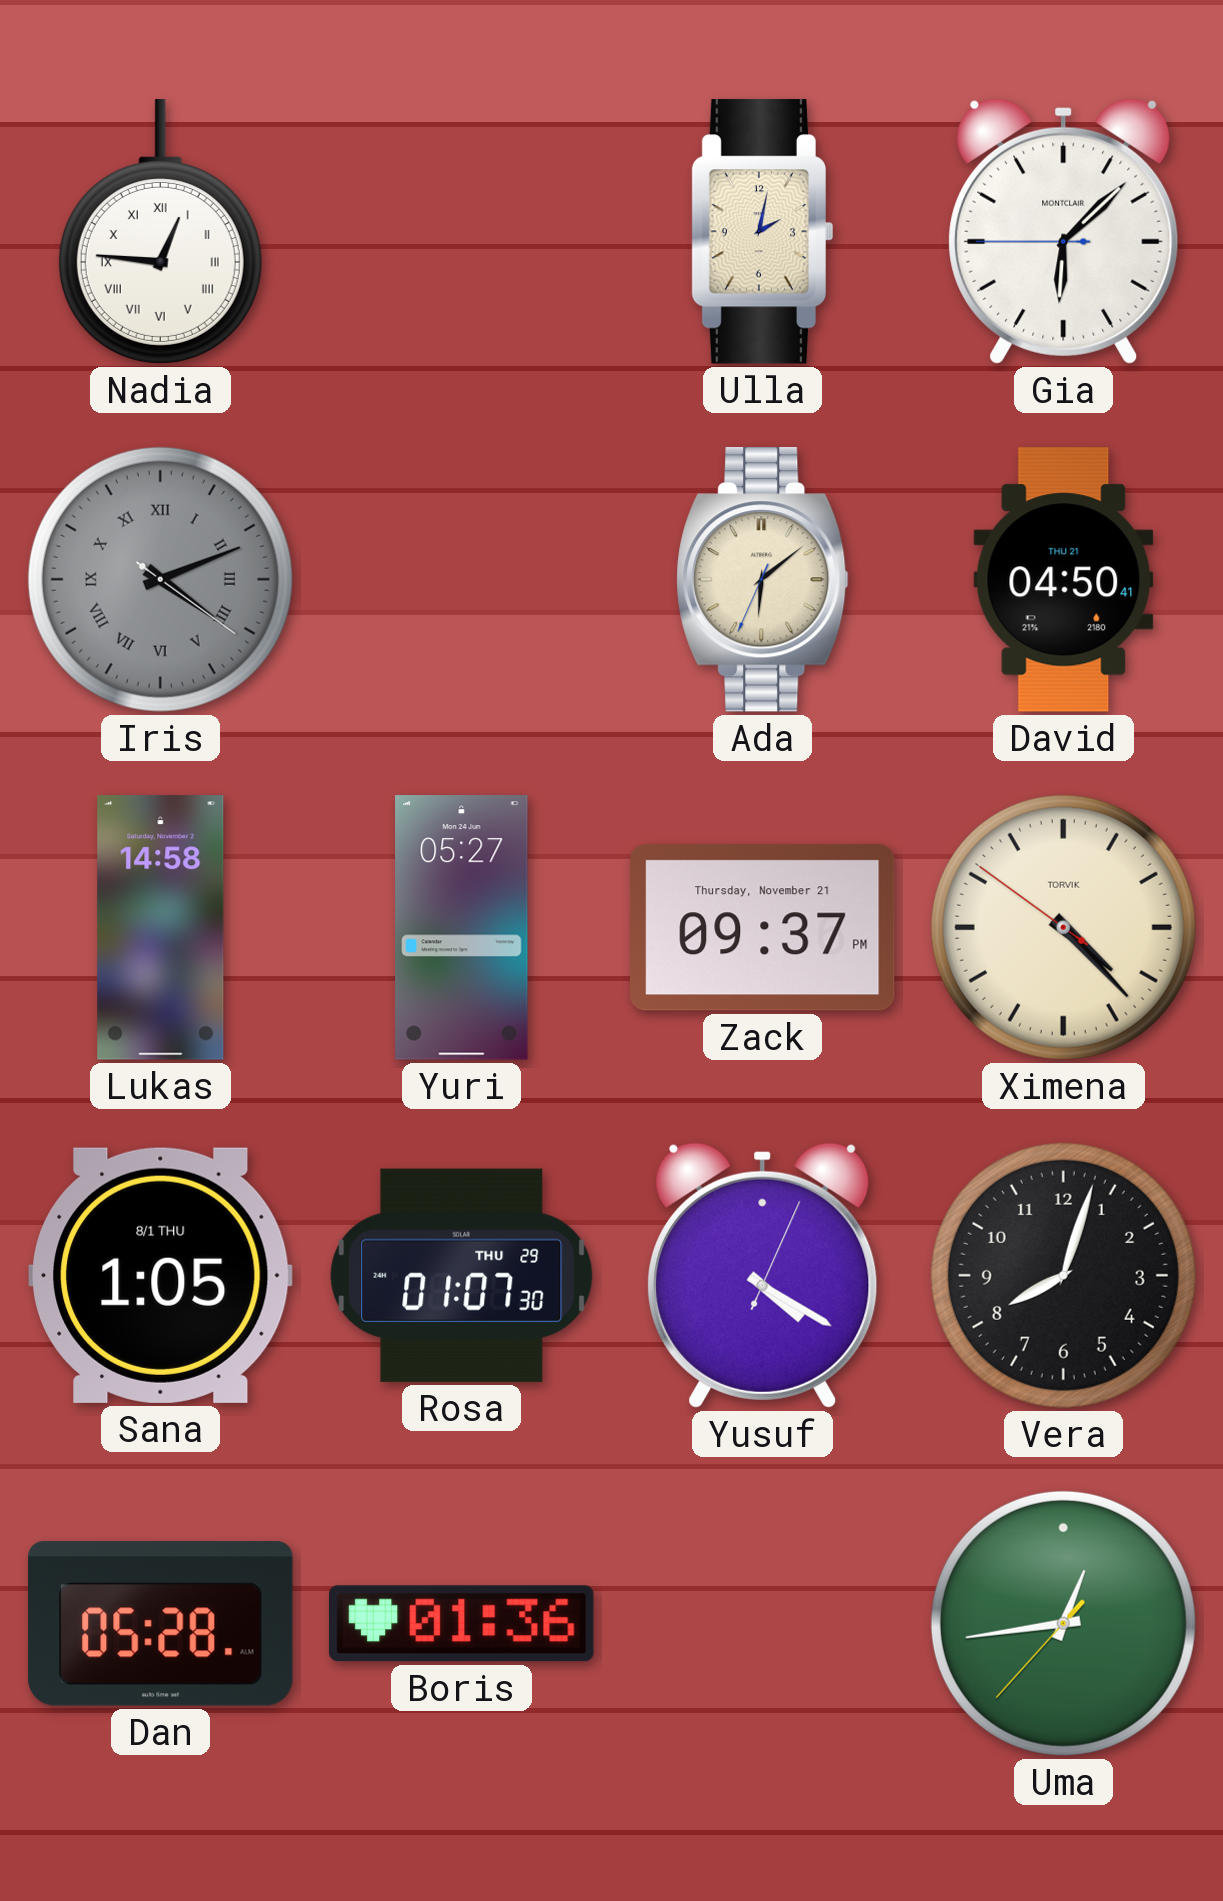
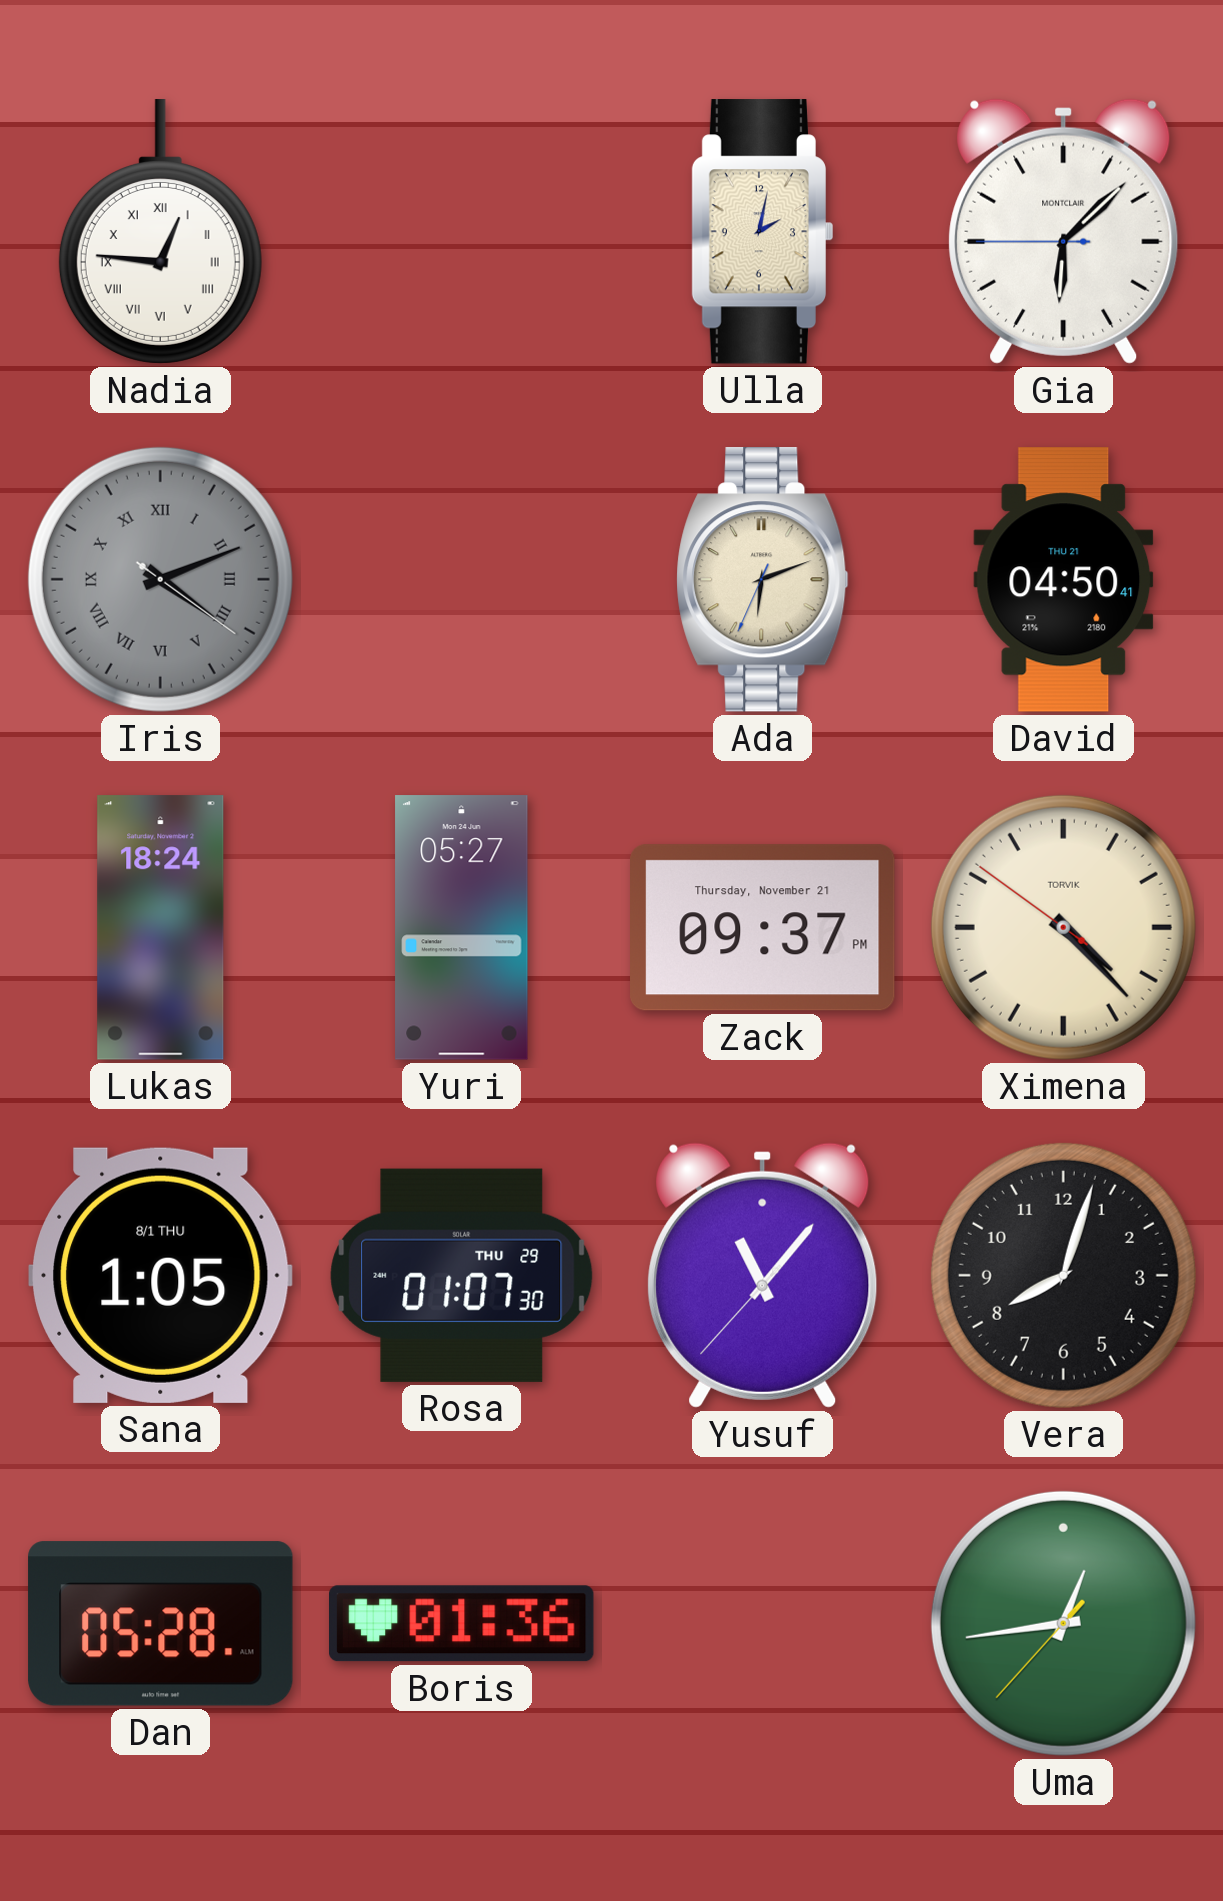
Ada: 6:08 -> 6:11 (763, 580)
Lukas: 14:58 -> 18:24 (161, 928)
Yusuf: 4:20 -> 11:06 (763, 1275)
